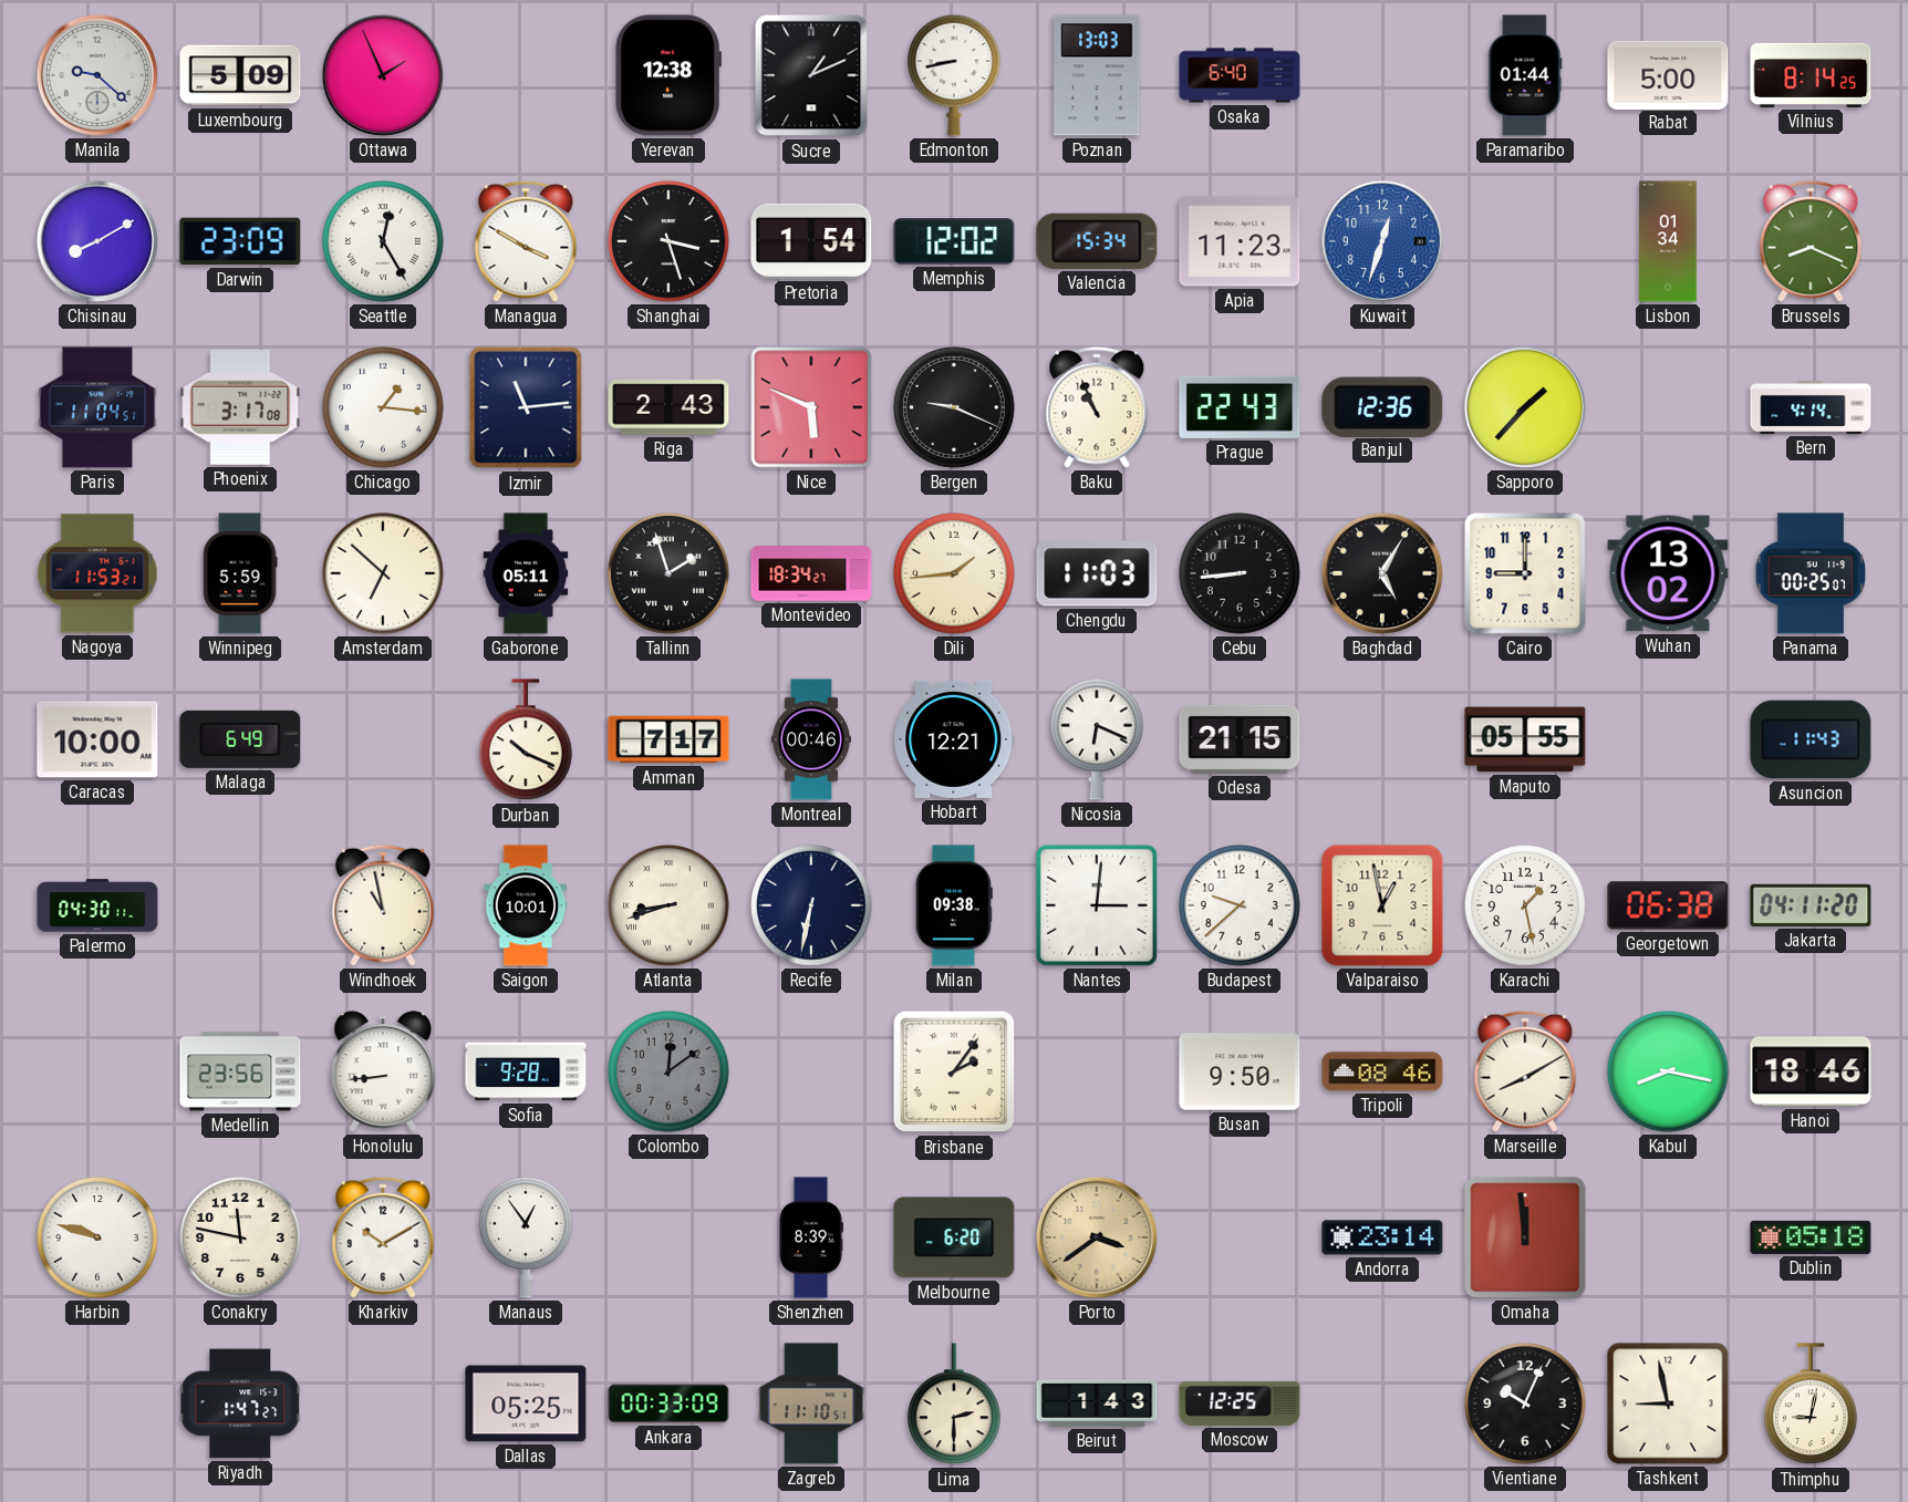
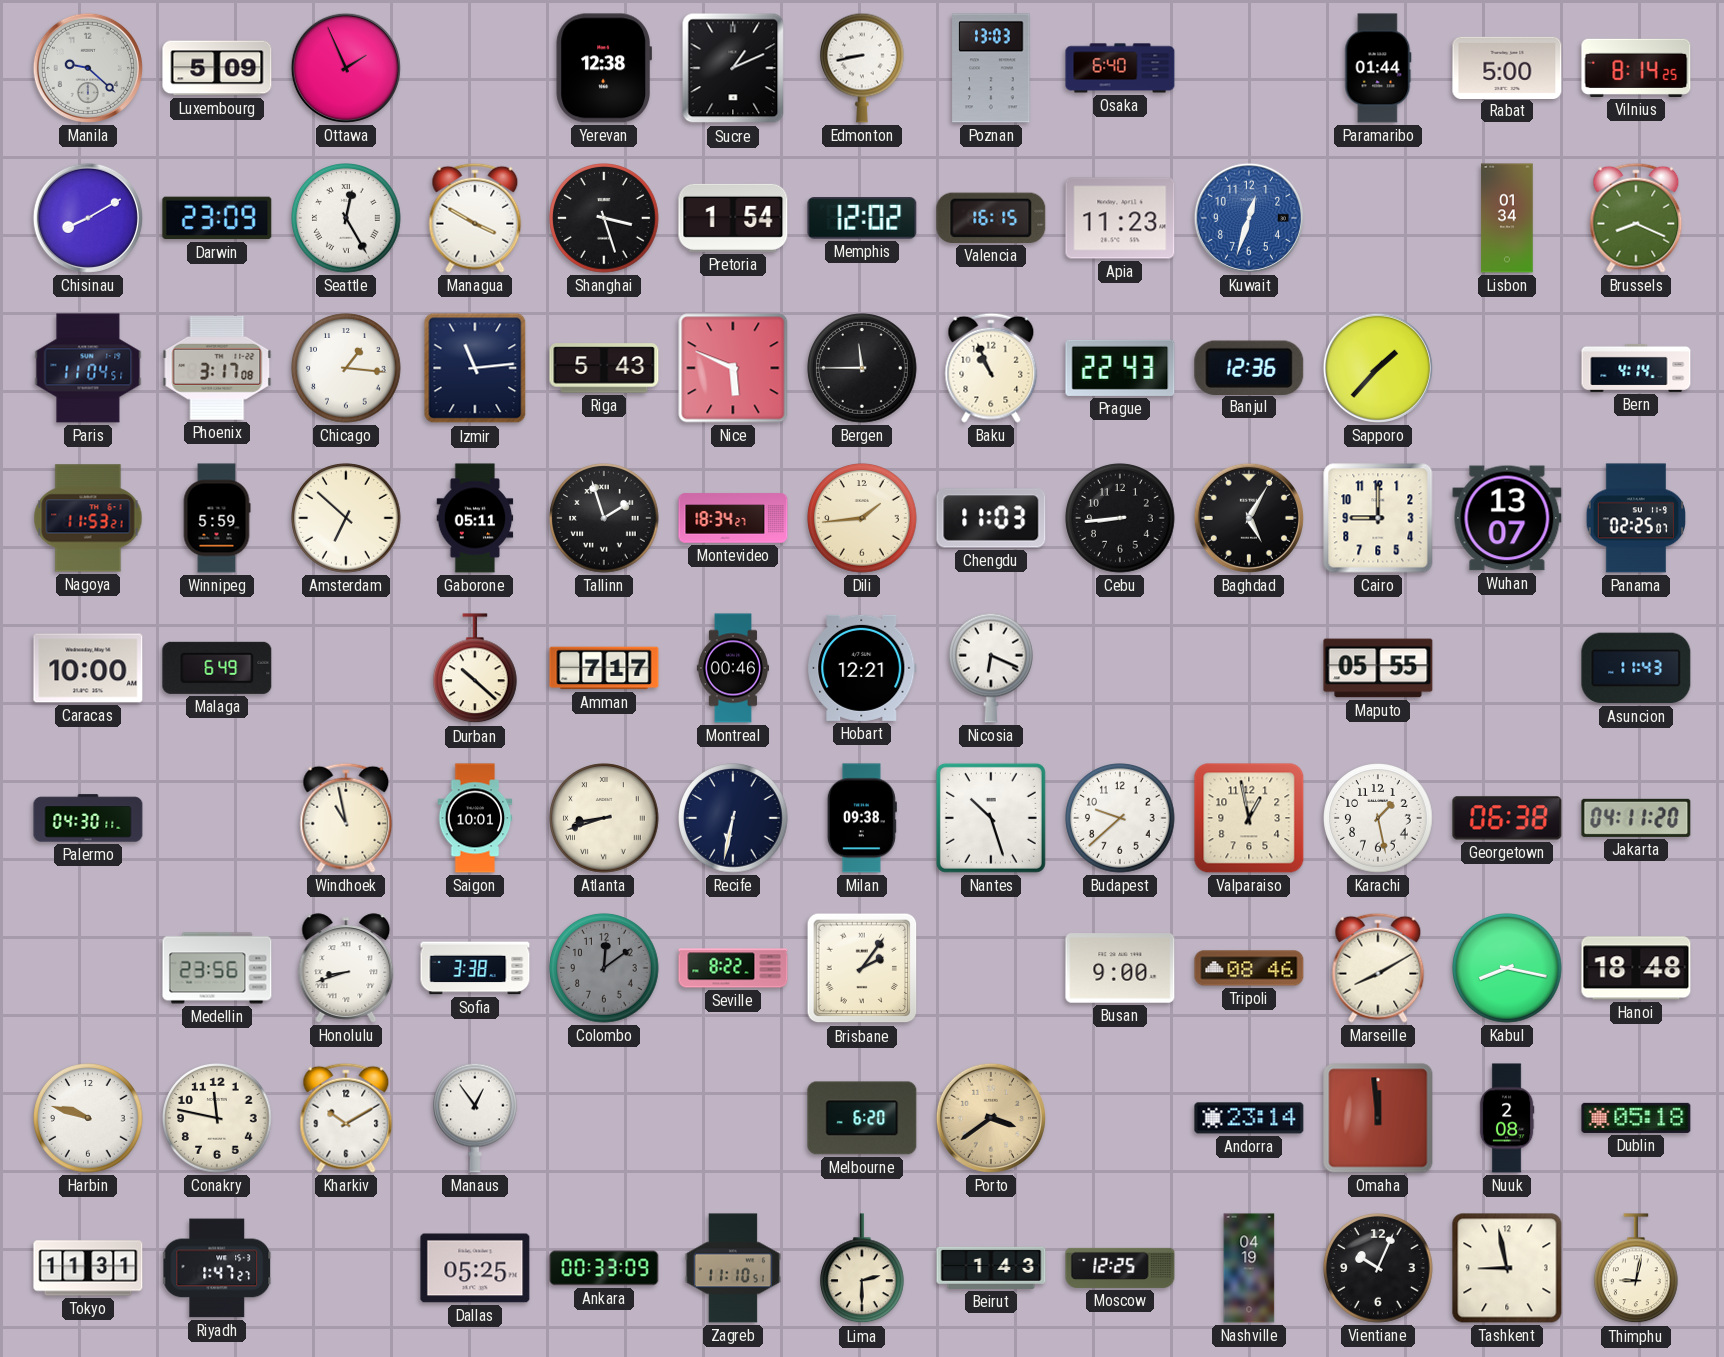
Valencia: 15:34 -> 16:15 (991, 218)
Riga: 2:43 -> 5:43 (604, 368)
Bergen: 9:19 -> 11:45 (862, 368)
Wuhan: 13:02 -> 13:07 (1507, 518)
Panama: 00:25 -> 02:25 (1635, 518)
Durban: 10:19 -> 10:22 (476, 669)
Odesa: 21:15 -> none (1240, 739)
Nantes: 3:01 -> 10:27 (991, 818)
Honolulu: 8:44 -> 8:42 (346, 968)
Sofia: 9:28 -> 3:38 (475, 968)
Seville: none -> 8:22 (733, 968)
Busan: 9:50 -> 9:00 (1120, 968)
Hanoi: 18:46 -> 18:48 (1636, 968)
Shenzhen: 8:39 -> none (810, 1237)
Nuuk: none -> 2:08 (1507, 1118)
Tokyo: none -> 11:31 (88, 1268)
Nashville: none -> 04:19 (1249, 1268)
